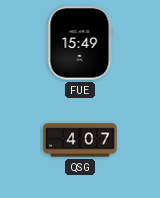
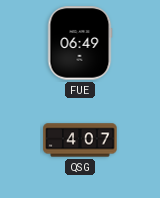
FUE: 15:49 -> 06:49 (80, 43)
